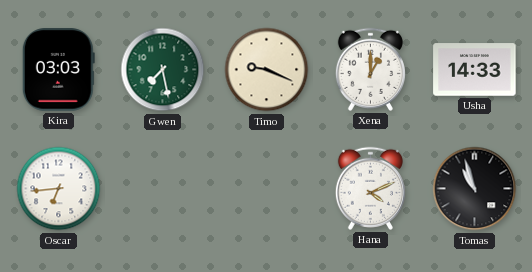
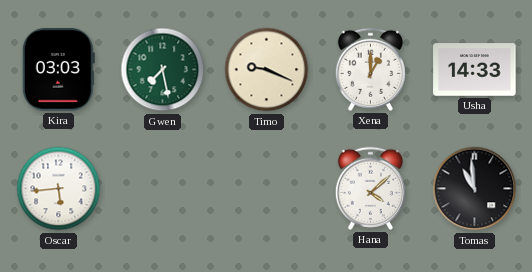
Oscar: 6:44 -> 5:44 (59, 189)
Hana: 4:11 -> 4:08 (370, 188)
Tomas: 10:57 -> 10:59 (475, 189)
